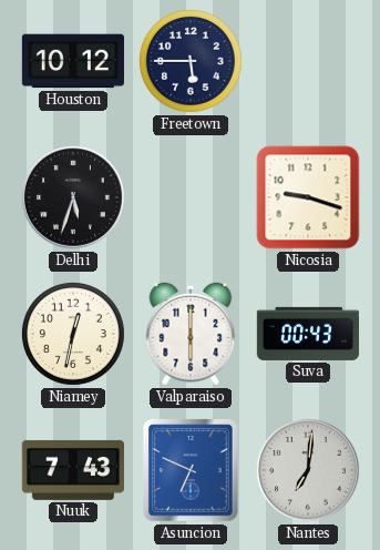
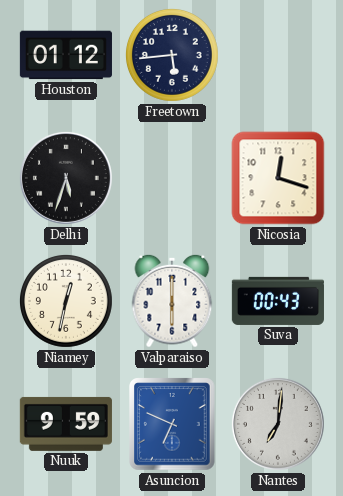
Houston: 10:12 -> 01:12 (66, 55)
Freetown: 5:45 -> 5:44 (172, 55)
Nicosia: 9:18 -> 12:18 (278, 178)
Nuuk: 7:43 -> 9:59 (66, 424)
